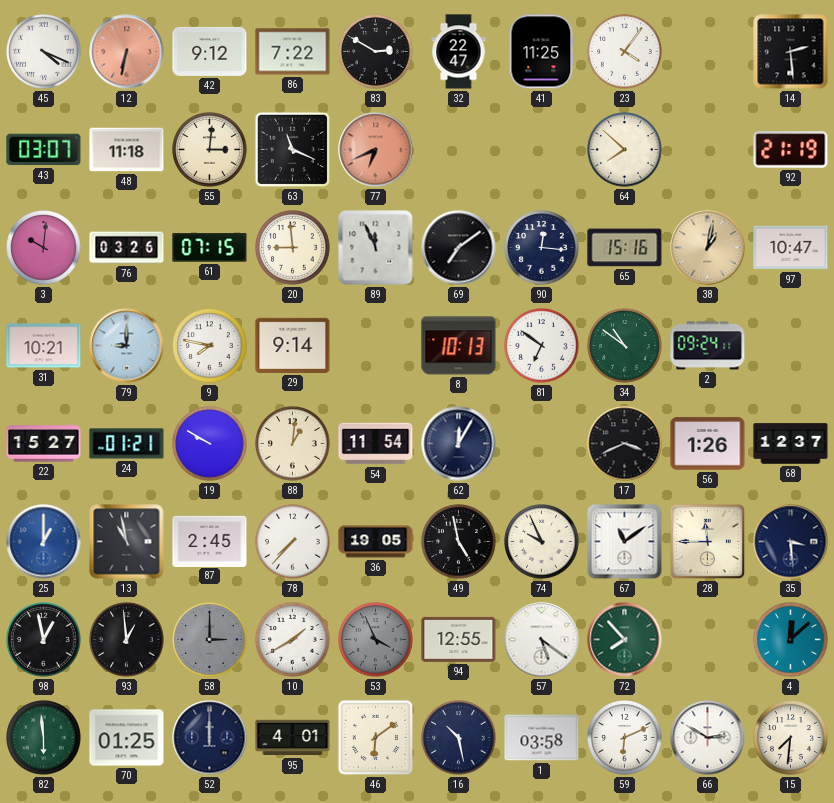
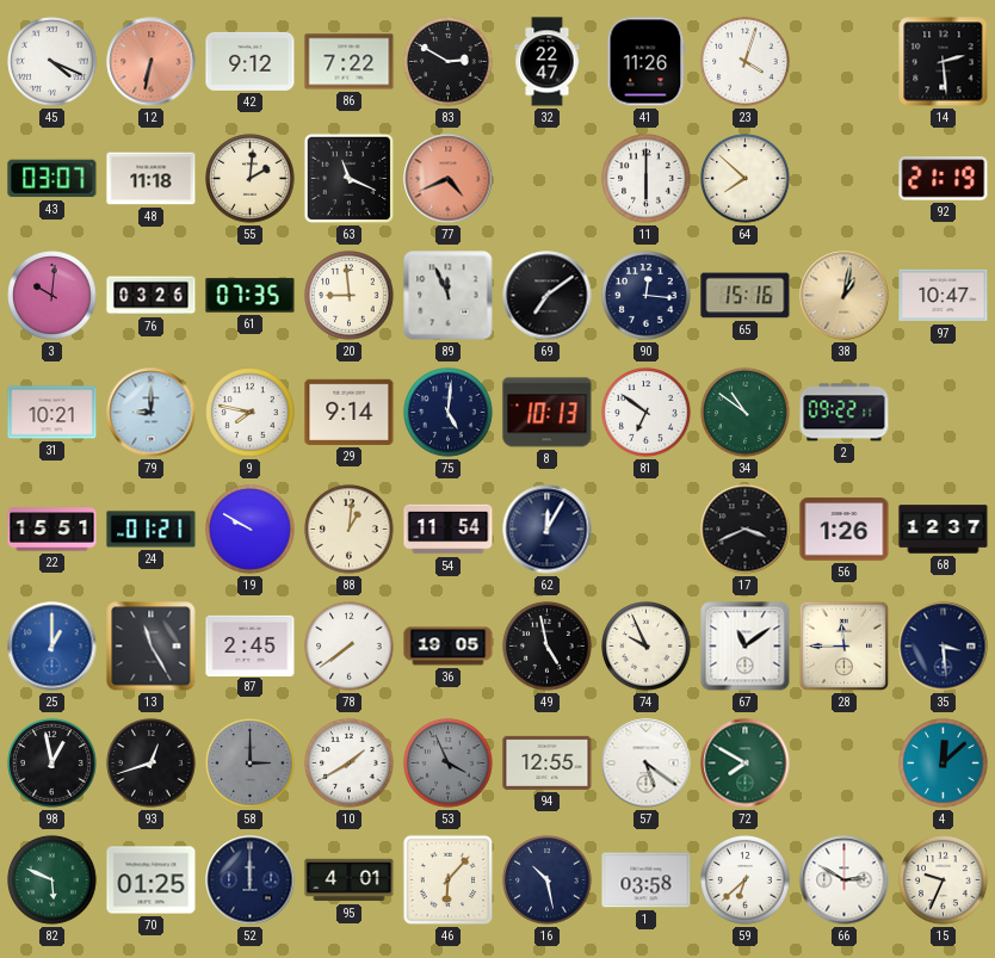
41: 11:25 -> 11:26 (647, 62)
23: 4:06 -> 4:03 (746, 62)
55: 3:01 -> 2:01 (251, 179)
77: 6:41 -> 4:41 (449, 179)
11: none -> 6:00 (647, 179)
61: 07:15 -> 07:35 (251, 296)
75: none -> 5:01 (449, 413)
2: 09:24 -> 09:22 (845, 413)
22: 15:27 -> 15:51 (52, 530)
13: 10:58 -> 11:25 (152, 647)
78: 7:37 -> 7:39 (350, 647)
93: 12:59 -> 12:42 (152, 764)
72: 7:53 -> 7:50 (746, 764)
82: 5:59 -> 5:49 (52, 880)
46: 6:09 -> 6:07 (449, 880)
59: 6:11 -> 6:38 (746, 880)
15: 7:31 -> 9:34 (944, 880)
